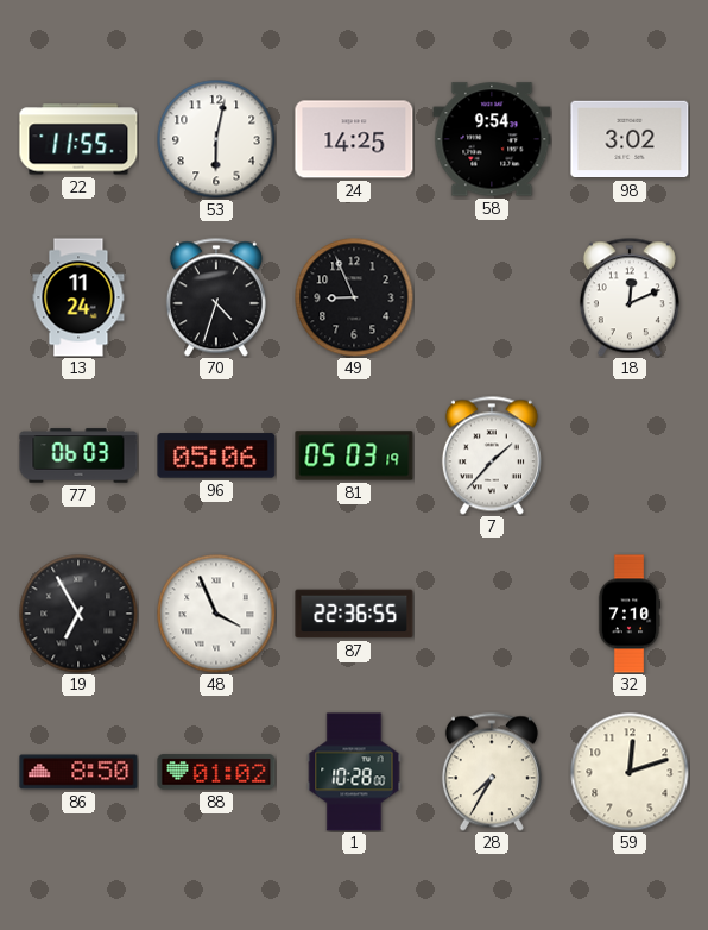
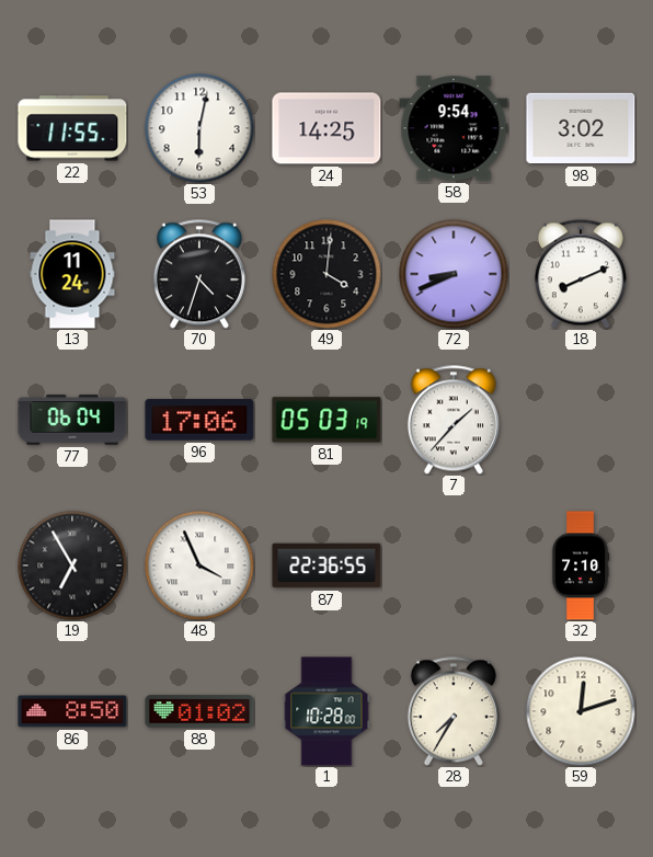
49: 8:56 -> 4:01 (326, 274)
72: none -> 8:41 (454, 274)
18: 12:11 -> 8:11 (581, 274)
77: 06:03 -> 06:04 (72, 420)
96: 05:06 -> 17:06 (199, 420)
